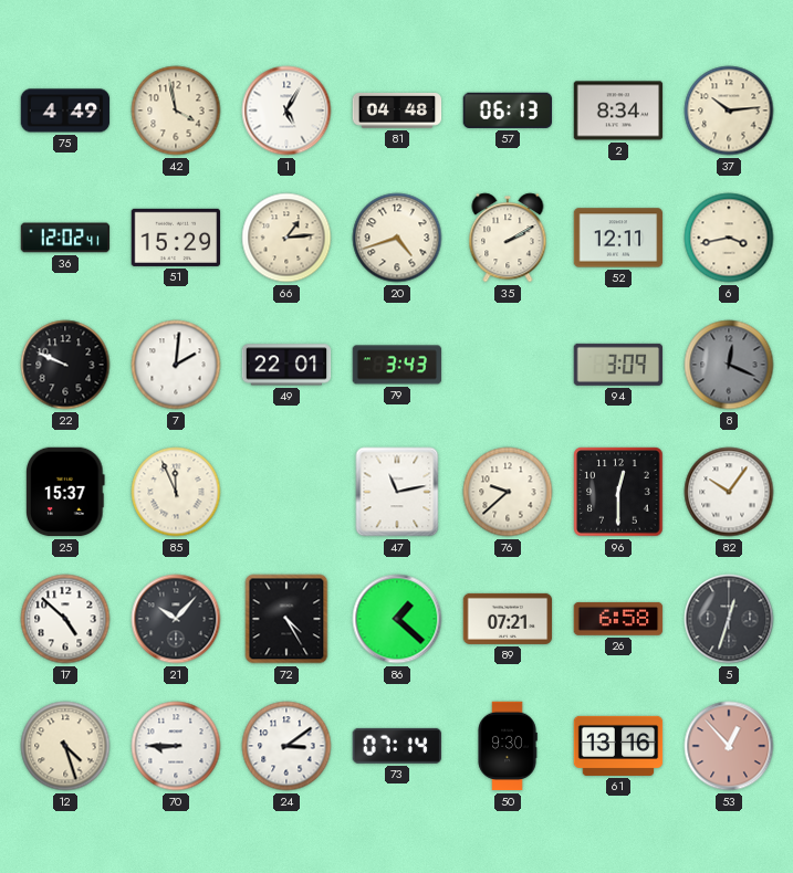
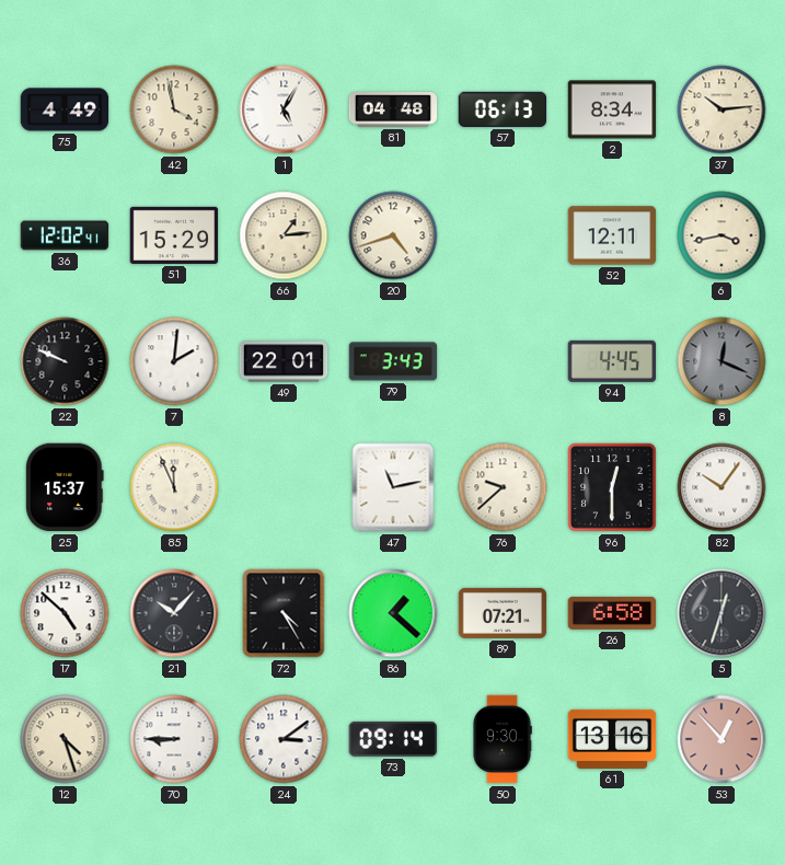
35: 2:10 -> none (508, 238)
94: 3:09 -> 4:45 (611, 361)
73: 07:14 -> 09:14 (392, 739)
